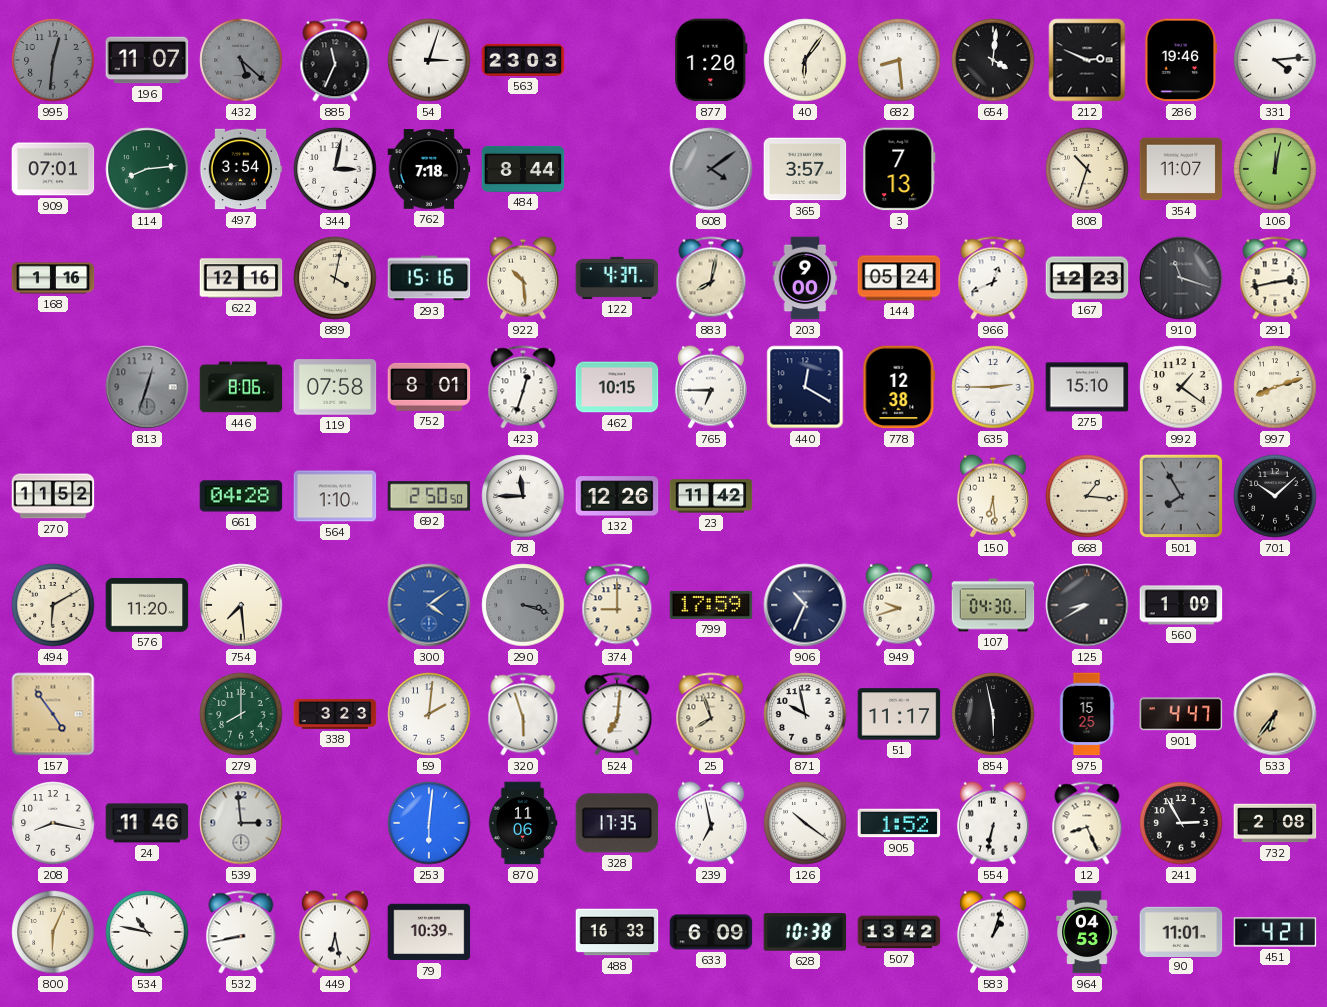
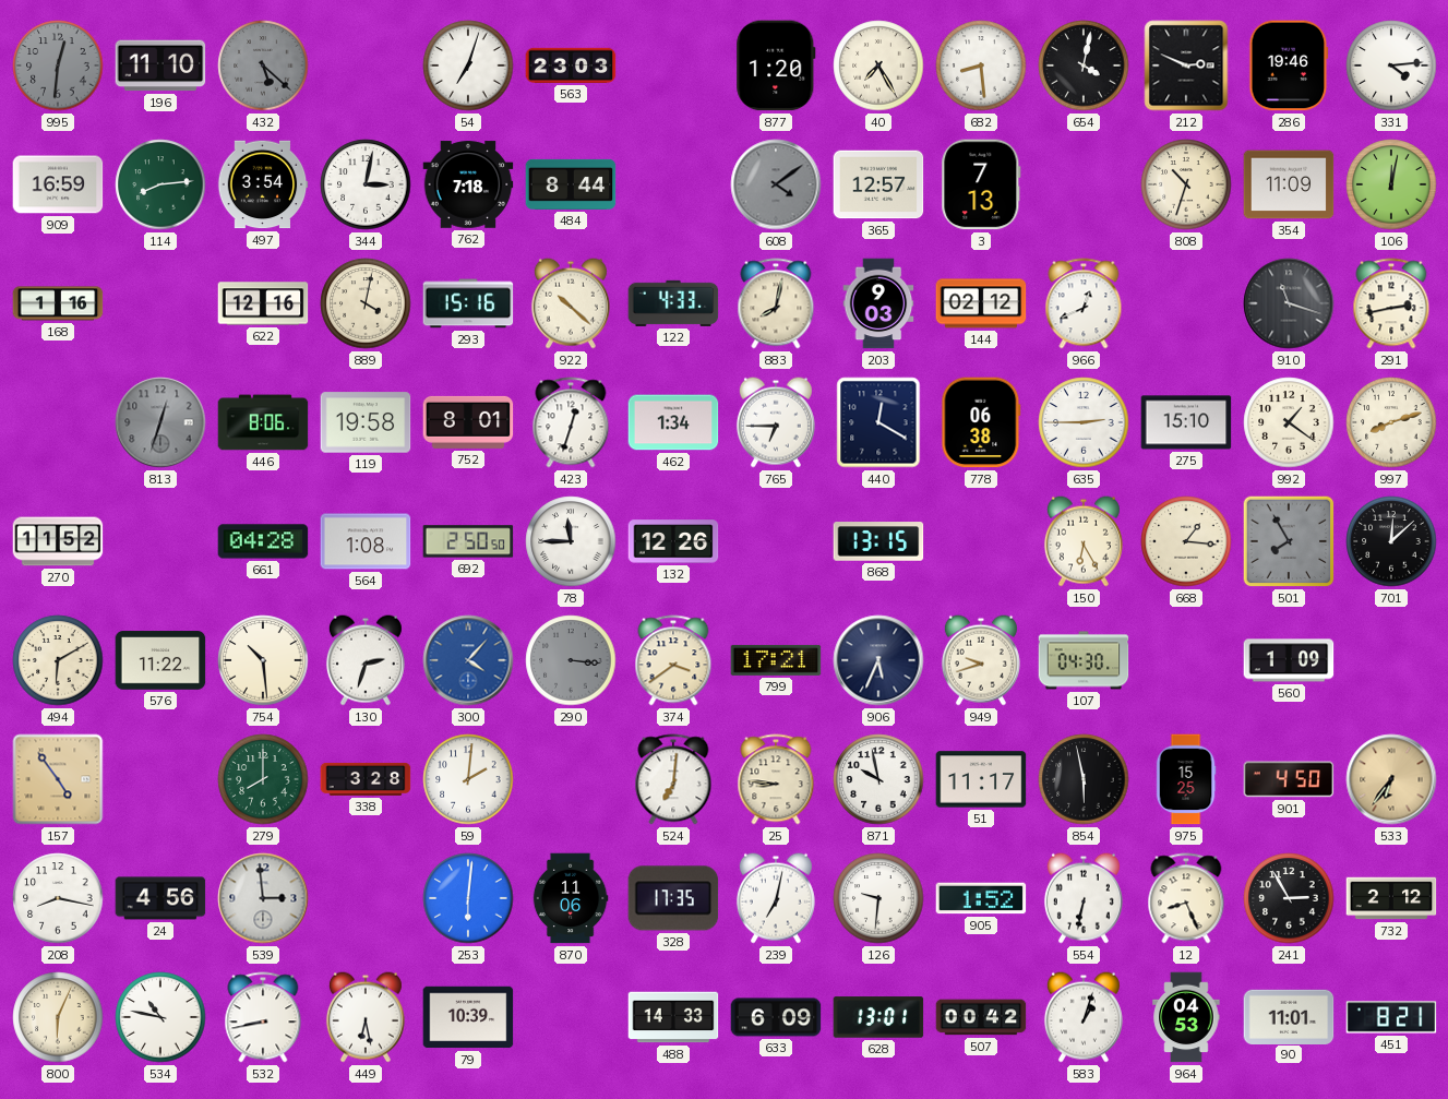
196: 11:07 -> 11:10 (160, 65)
885: 11:34 -> none (335, 60)
54: 3:03 -> 7:03 (468, 65)
40: 6:06 -> 7:25 (878, 65)
654: 4:01 -> 4:02 (1084, 65)
909: 07:01 -> 16:59 (58, 184)
365: 3:57 -> 12:57 (878, 184)
354: 11:07 -> 11:09 (1289, 184)
922: 10:29 -> 10:22 (571, 303)
122: 4:37 -> 4:33 (673, 303)
203: 9:00 -> 9:03 (878, 303)
144: 05:24 -> 02:12 (981, 303)
167: 12:23 -> none (1087, 278)
119: 07:58 -> 19:58 (366, 422)
462: 10:15 -> 1:34 (673, 422)
778: 12:38 -> 06:38 (981, 422)
564: 1:10 -> 1:08 (366, 541)
23: 11:42 -> none (711, 496)
868: none -> 13:15 (878, 541)
150: 6:29 -> 6:25 (1084, 541)
701: 10:08 -> 12:08 (1391, 541)
576: 11:20 -> 11:22 (160, 660)
754: 7:29 -> 10:29 (263, 660)
130: none -> 2:33 (366, 660)
300: 4:09 -> 4:07 (468, 660)
290: 3:18 -> 3:16 (571, 660)
374: 9:00 -> 3:39 (673, 660)
799: 17:59 -> 17:21 (776, 660)
906: 10:34 -> 5:34 (878, 660)
125: 8:40 -> none (1087, 605)
338: 3:23 -> 3:28 (366, 779)
320: 5:57 -> none (523, 714)
25: 7:57 -> 8:46 (776, 779)
901: 4:47 -> 4:50 (1289, 779)
24: 11:46 -> 4:56 (160, 898)
239: 6:58 -> 7:02 (776, 898)
126: 10:21 -> 9:31 (878, 898)
732: 2:08 -> 2:12 (1391, 898)
488: 16:33 -> 14:33 (673, 1017)
628: 10:38 -> 13:01 (878, 1017)
507: 13:42 -> 00:42 (981, 1017)
451: 4:21 -> 8:21 (1391, 1017)
